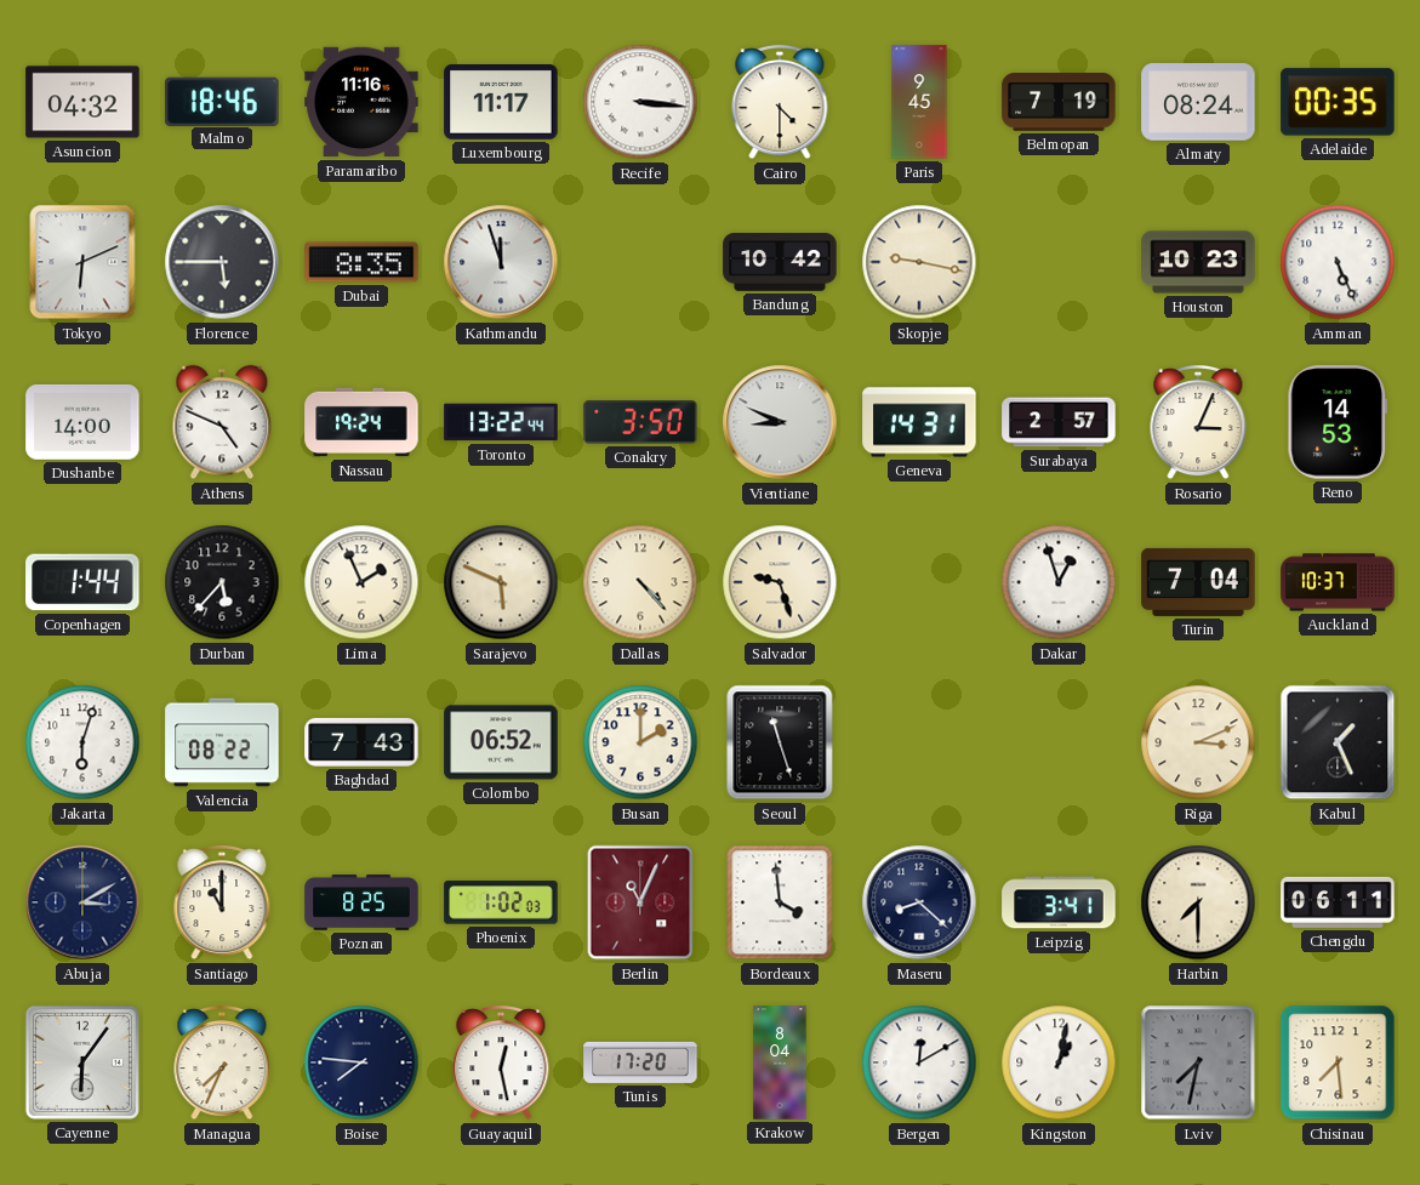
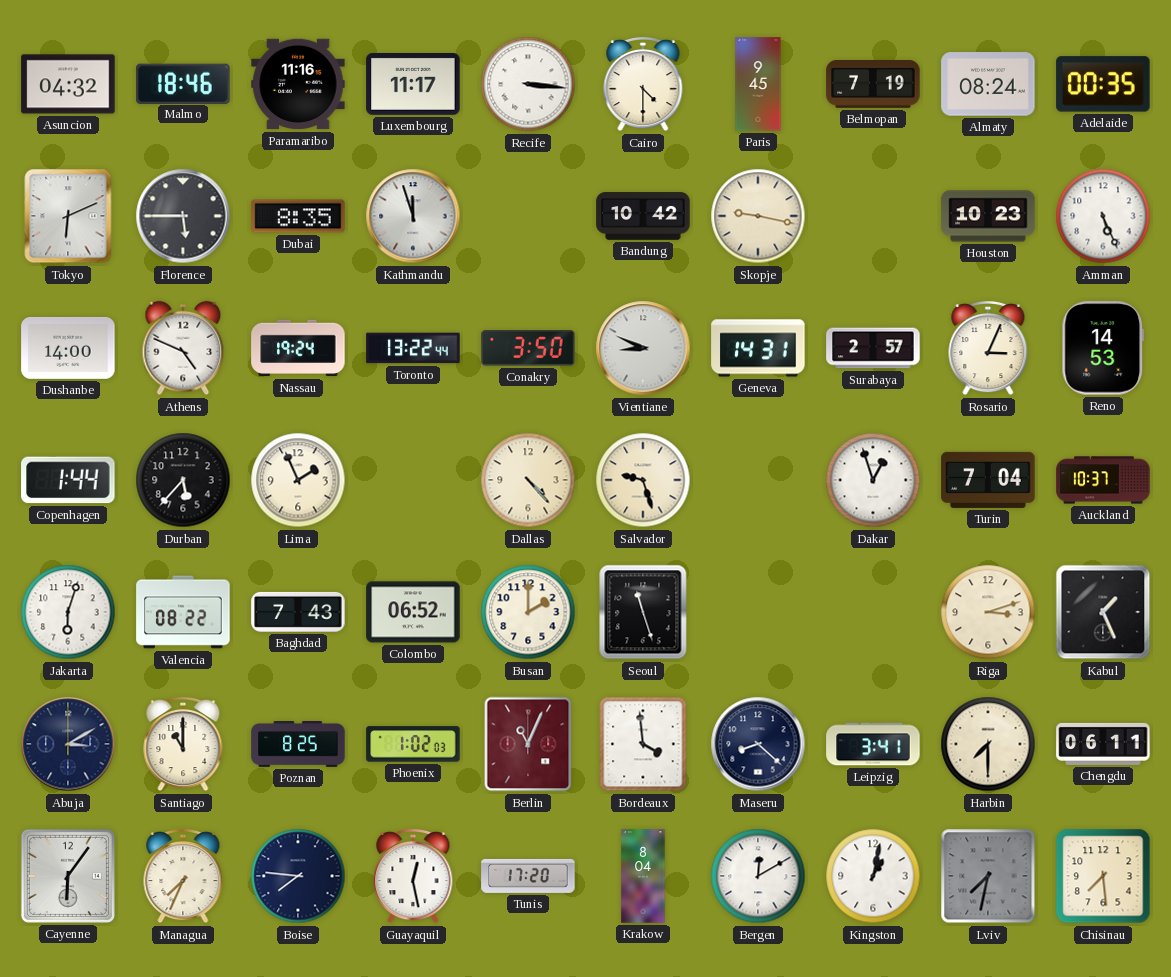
Sarajevo: 5:49 -> none (501, 582)
Riga: 3:11 -> 3:12 (988, 612)
